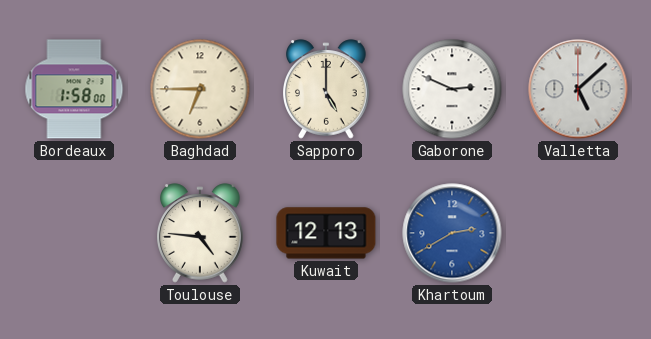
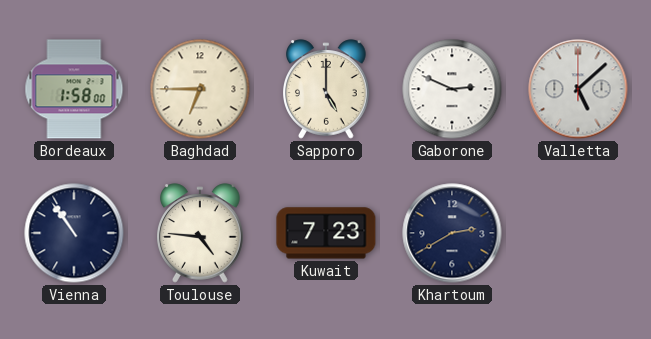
Vienna: none -> 10:54 (74, 233)
Kuwait: 12:13 -> 7:23 (326, 233)
Khartoum dial: blue -> navy (452, 233)
